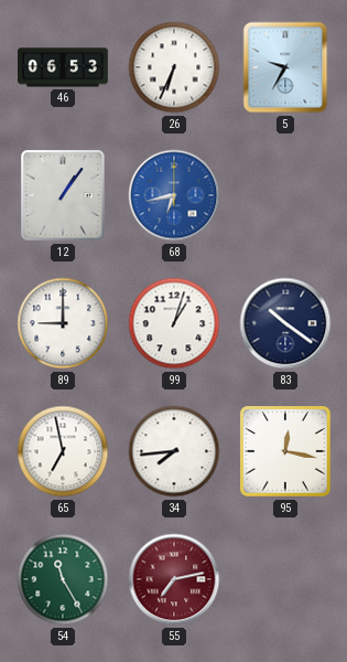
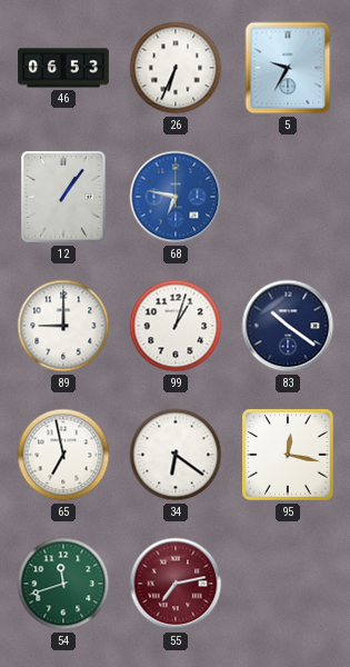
68: 6:43 -> 6:47 (176, 197)
34: 7:44 -> 6:21 (176, 455)
54: 11:25 -> 11:42 (63, 584)
